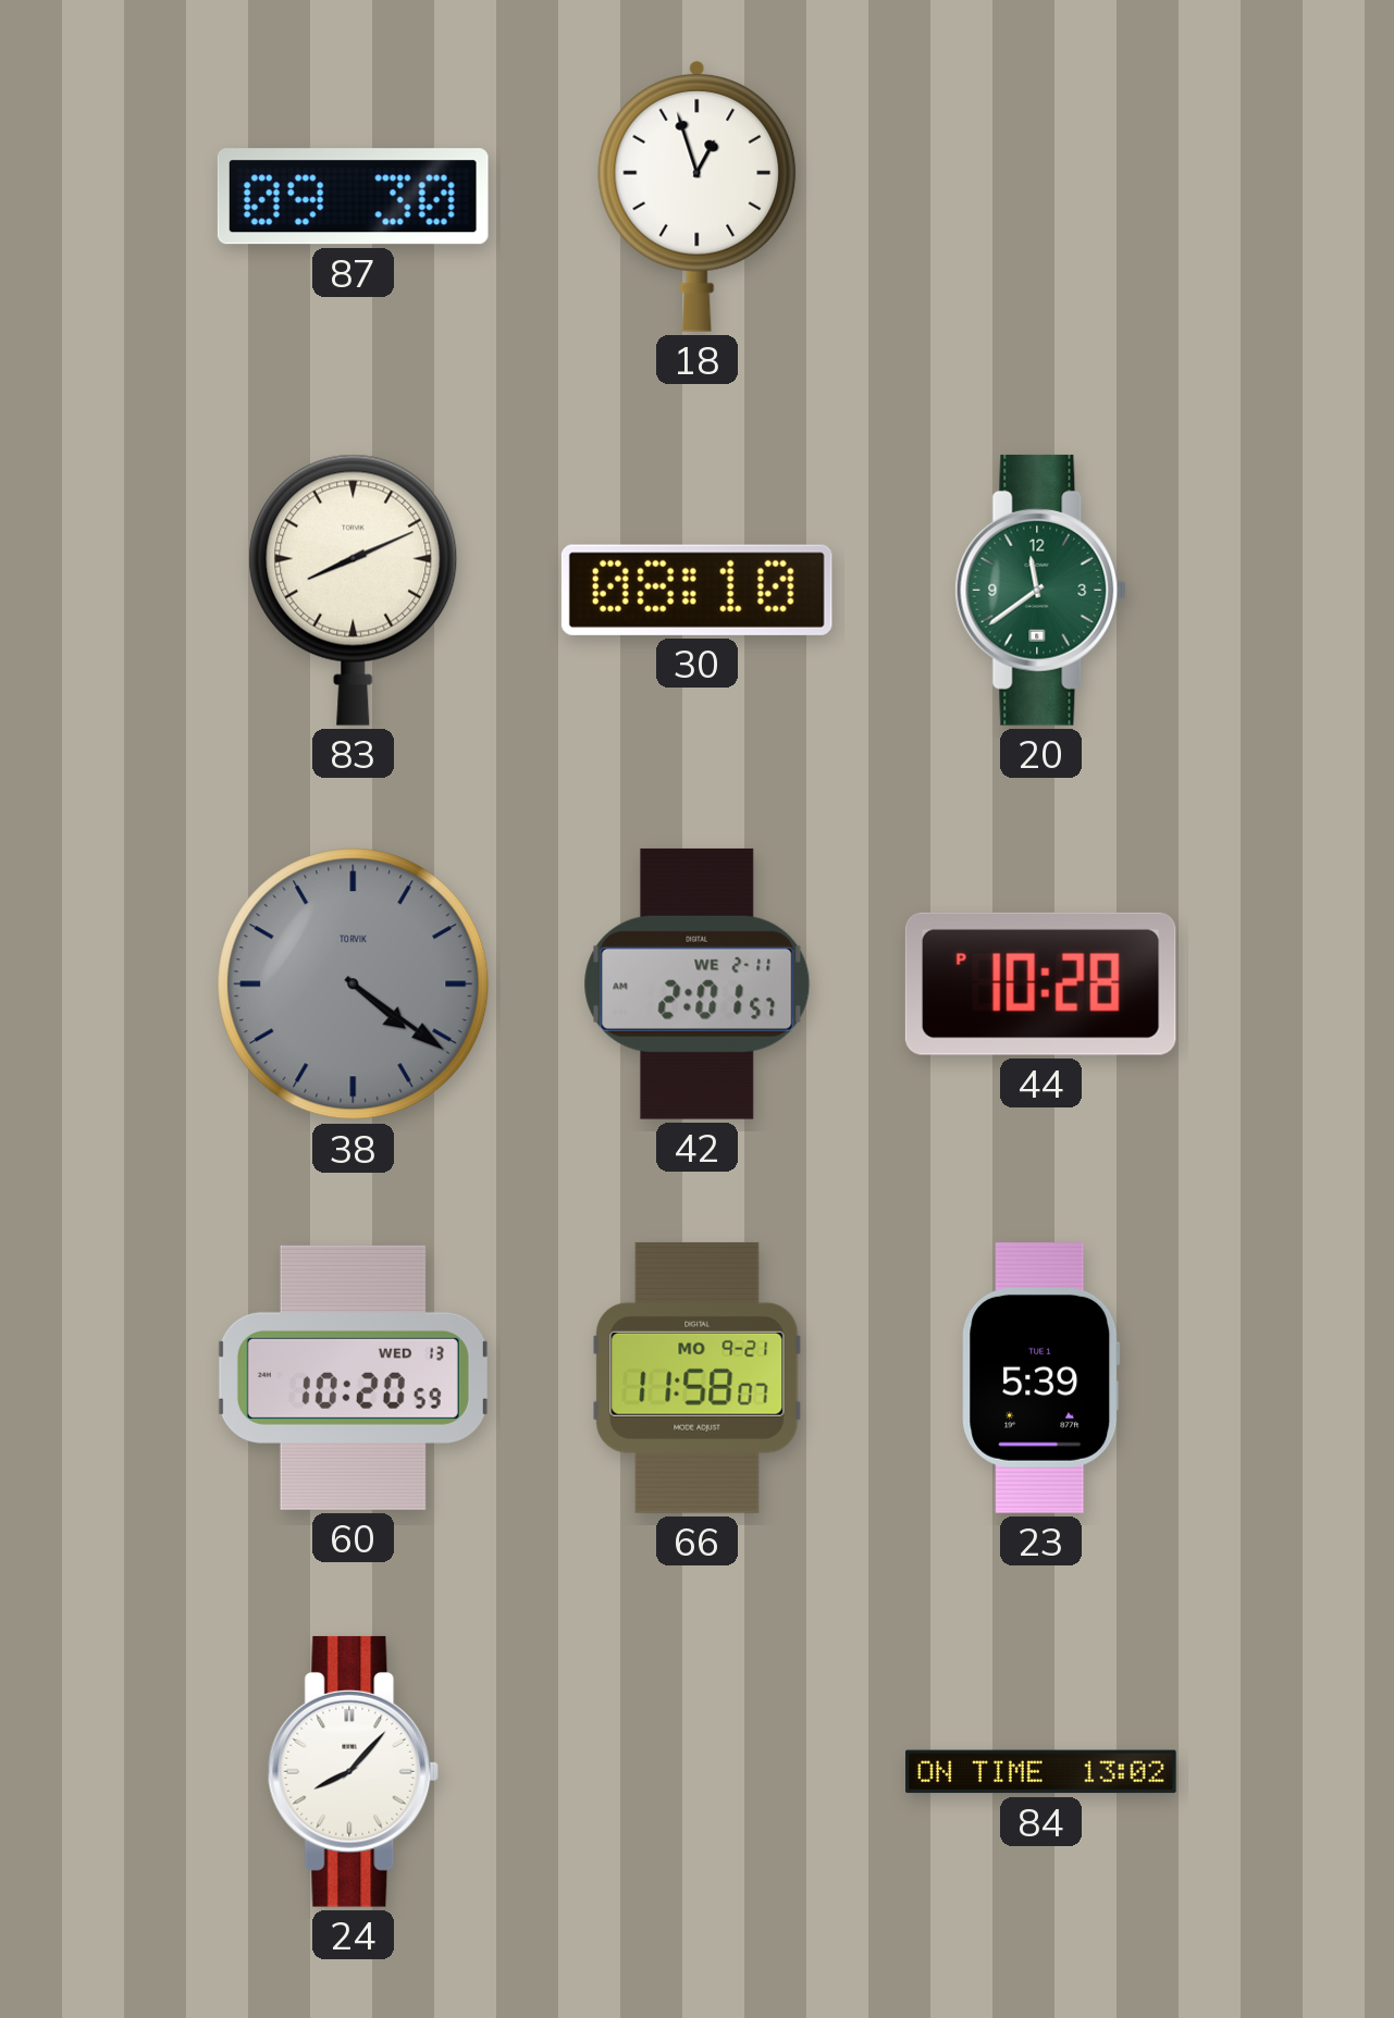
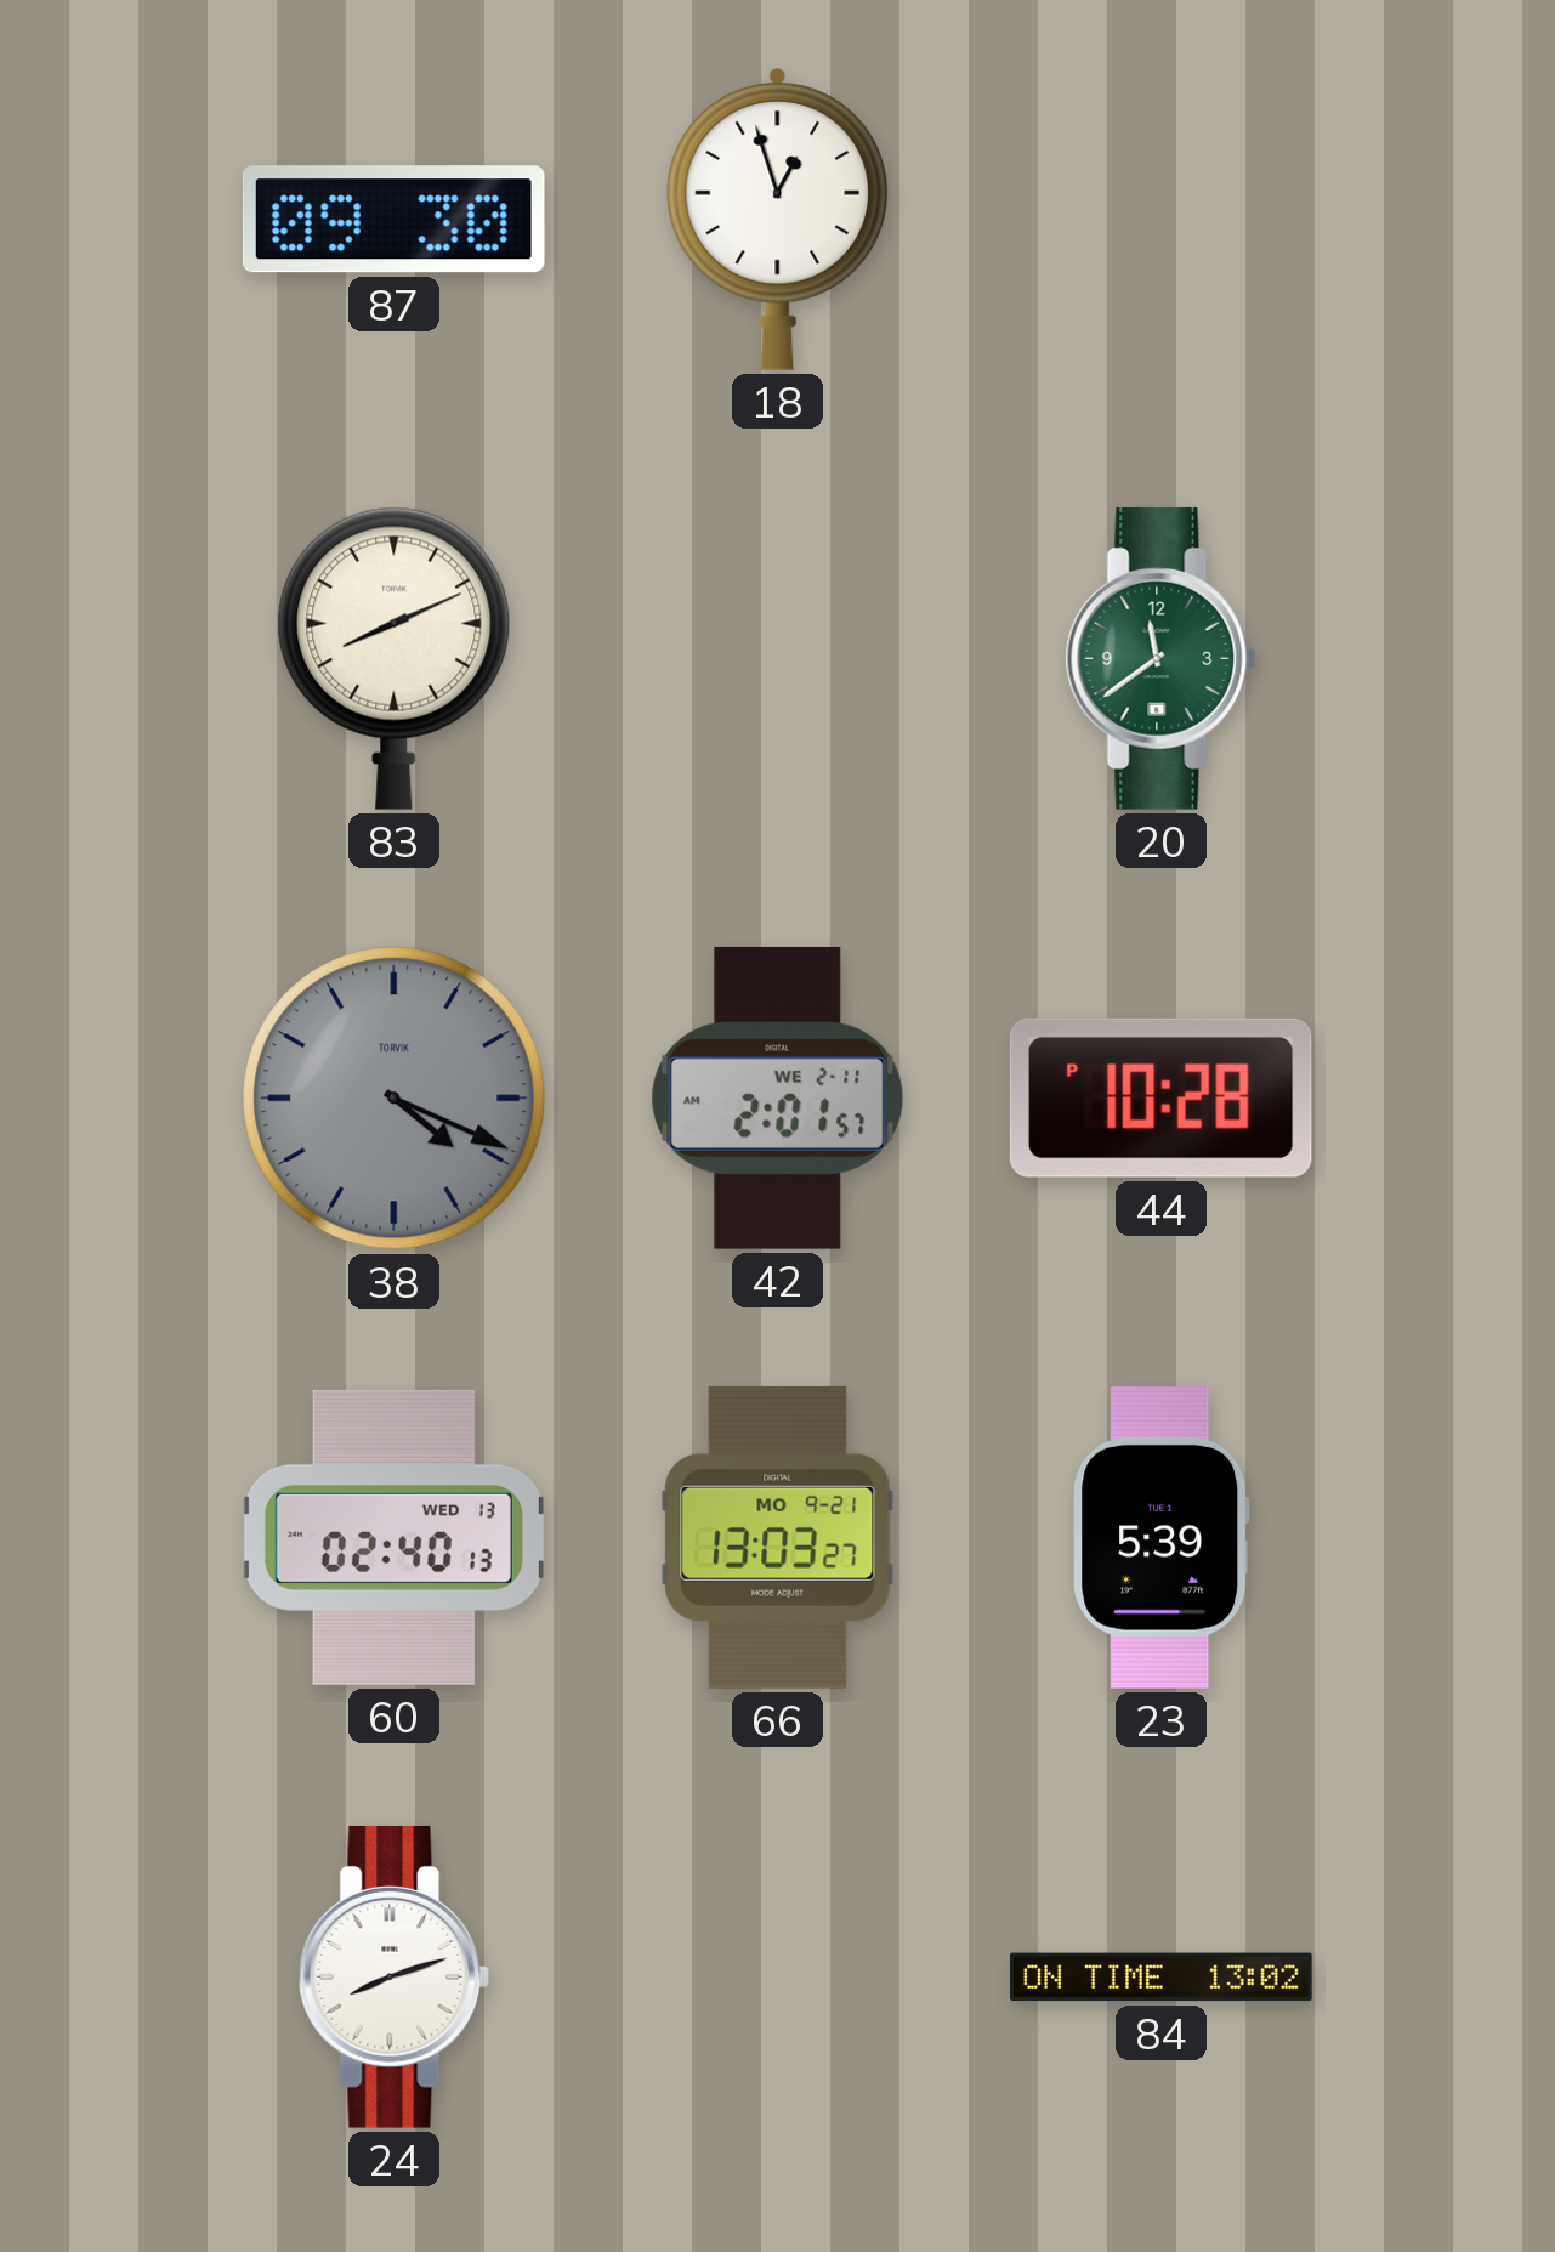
30: 08:10 -> none (696, 590)
38: 4:21 -> 4:19 (395, 1099)
60: 10:20 -> 02:40 (393, 1537)
66: 11:58 -> 13:03 (778, 1537)
24: 8:07 -> 8:12 (395, 1976)
